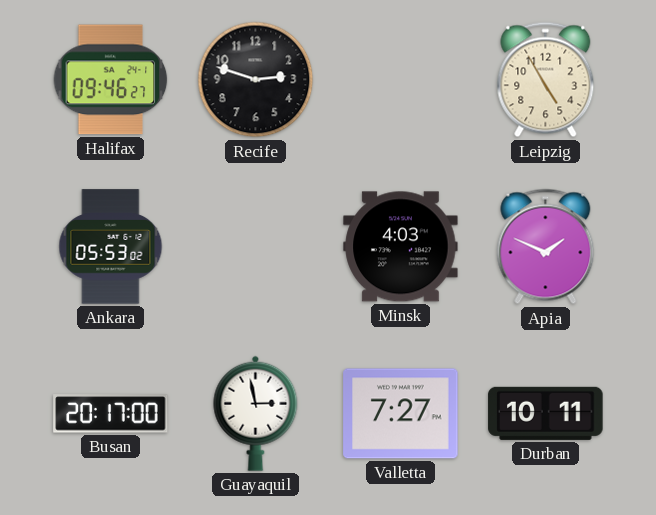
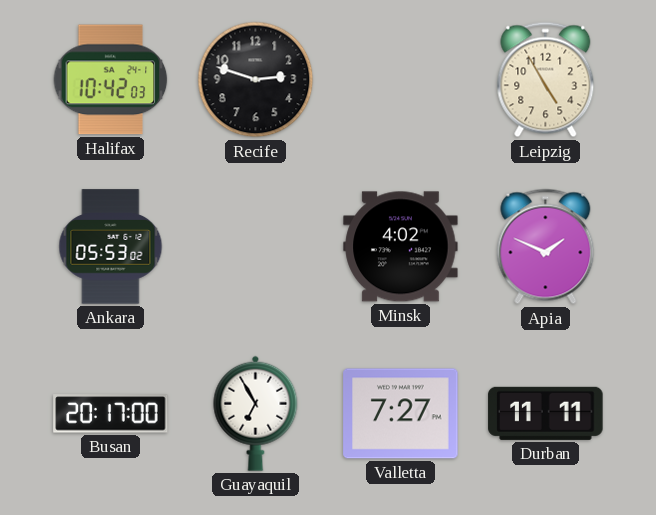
Halifax: 09:46 -> 10:42 (111, 80)
Minsk: 4:03 -> 4:02 (401, 247)
Guayaquil: 2:58 -> 6:55 (256, 413)
Durban: 10:11 -> 11:11 (546, 413)
